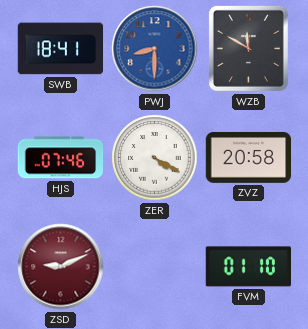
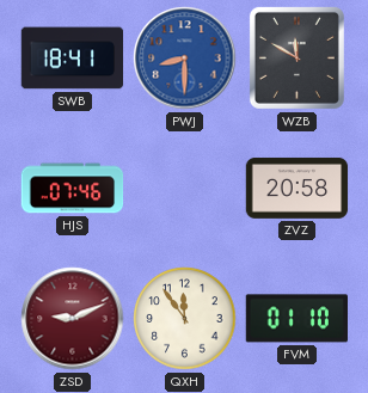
ZER: 4:20 -> none (155, 158)
QXH: none -> 11:54 (185, 319)
